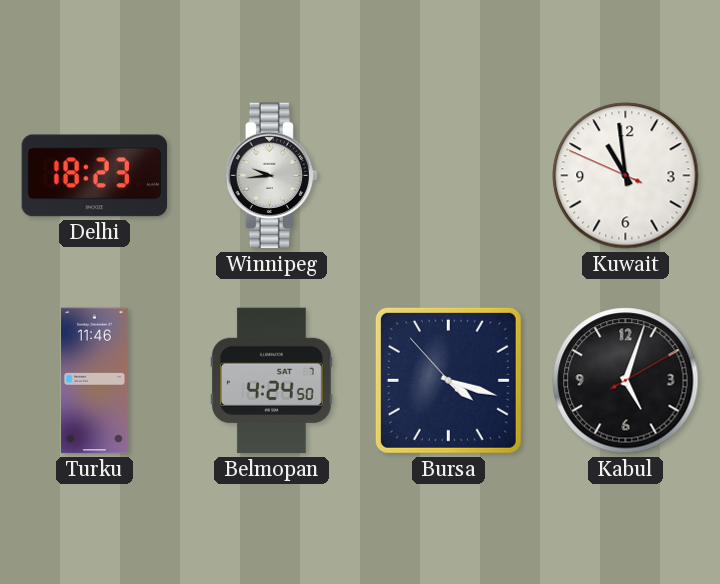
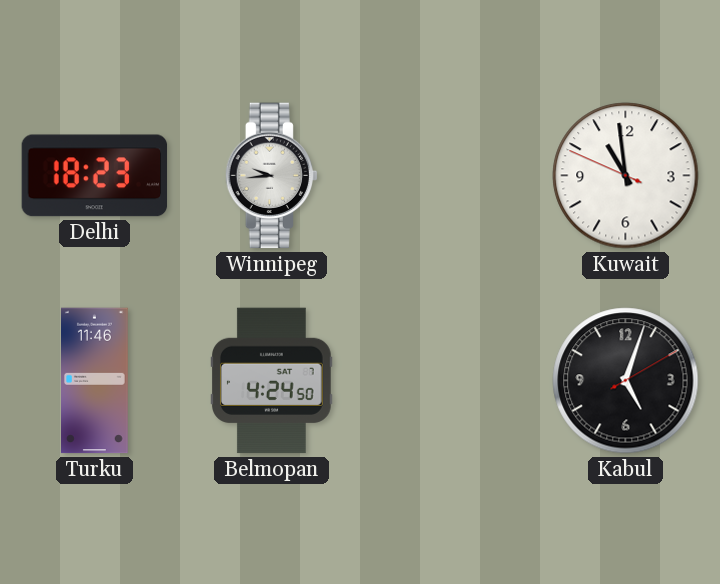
Bursa: 4:17 -> none (448, 380)
